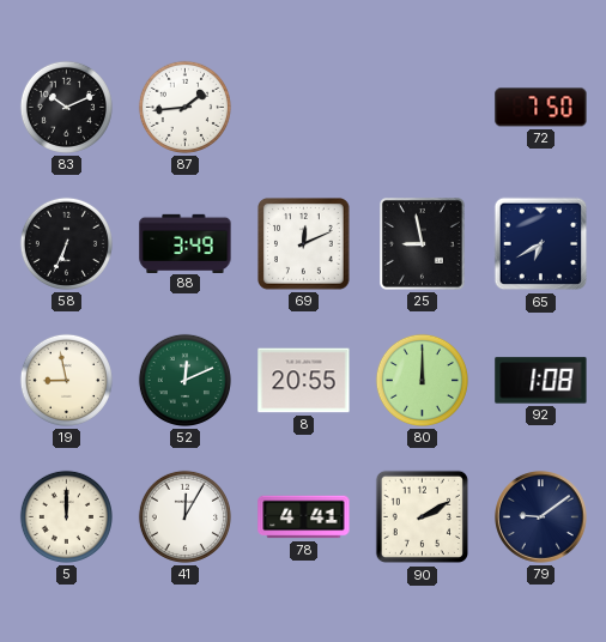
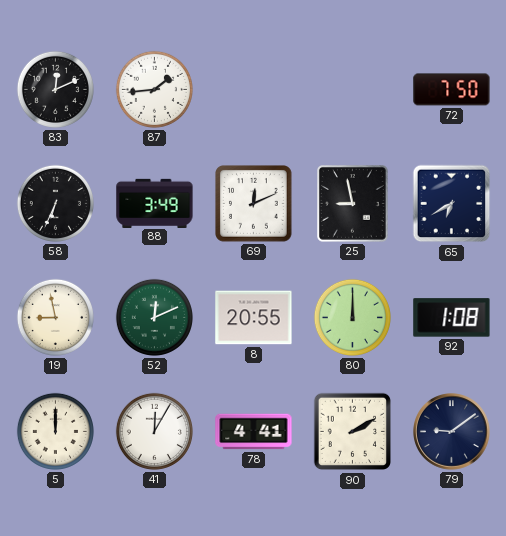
83: 10:11 -> 12:11 (55, 89)
